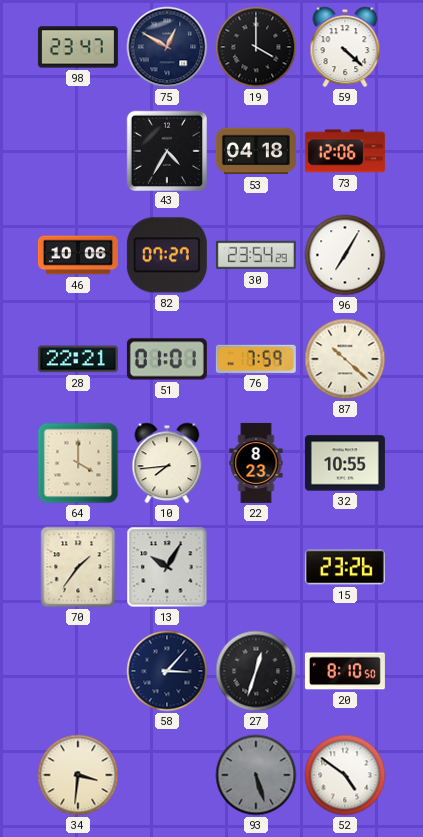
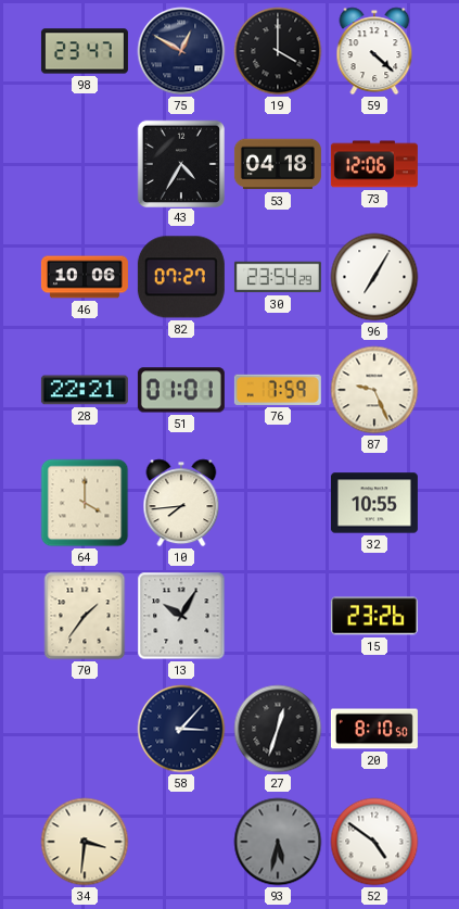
87: 10:22 -> 9:26 (374, 390)
22: 8:23 -> none (256, 463)
93: 5:27 -> 5:32 (278, 842)
